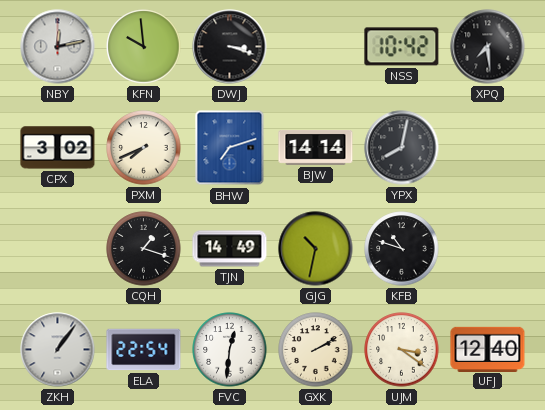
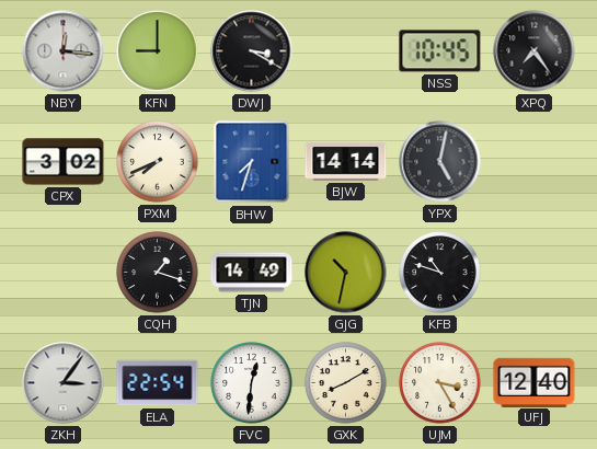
NBY: 12:13 -> 12:16 (64, 51)
KFN: 9:59 -> 9:00 (158, 51)
DWJ: 3:18 -> 3:20 (252, 51)
NSS: 10:42 -> 10:45 (440, 51)
XPQ: 7:29 -> 7:24 (535, 51)
BHW: 7:12 -> 7:33 (252, 162)
YPX: 8:02 -> 5:02 (440, 162)
ZKH: 1:06 -> 3:06 (64, 383)
GXK: 2:10 -> 8:10 (346, 383)
UJM: 3:21 -> 3:25 (440, 383)
